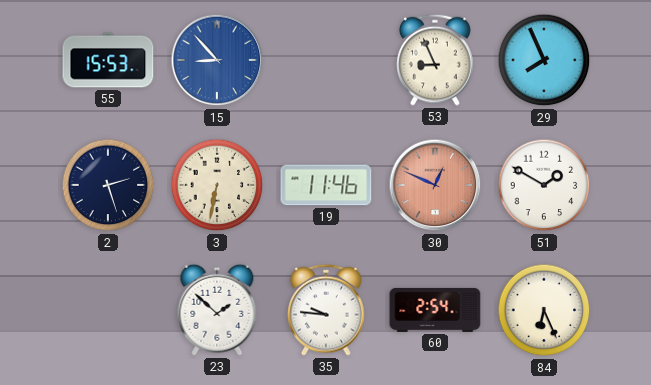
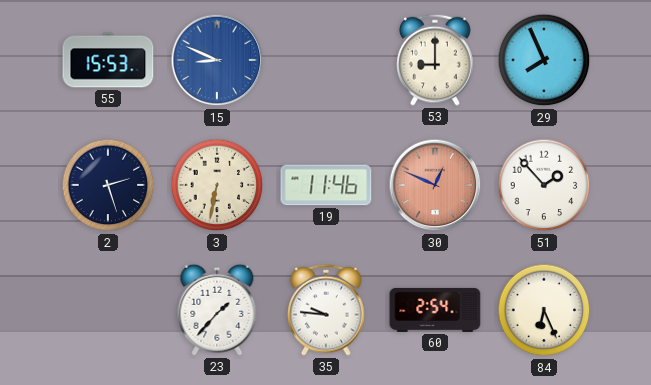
15: 8:53 -> 8:49 (217, 60)
53: 8:56 -> 9:00 (435, 60)
51: 1:50 -> 1:53 (544, 185)
23: 1:52 -> 1:37 (217, 310)
